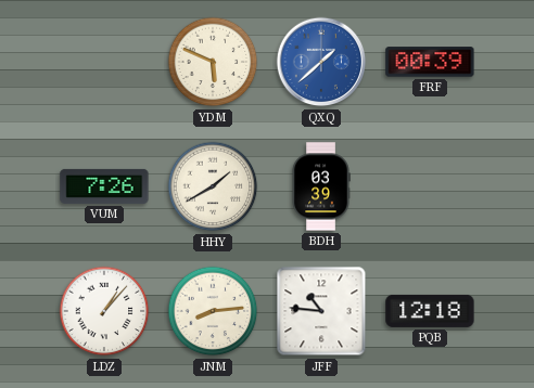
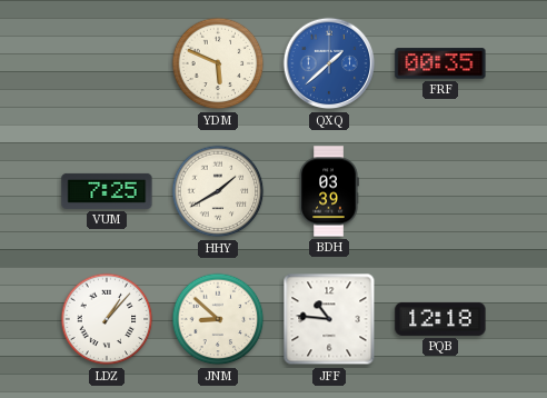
FRF: 00:39 -> 00:35 (440, 63)
VUM: 7:26 -> 7:25 (107, 191)
JNM: 8:14 -> 8:52 (218, 319)
